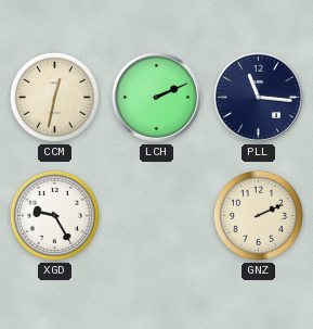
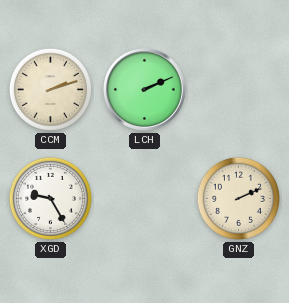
CCM: 12:32 -> 2:12 (50, 89)
PLL: 11:16 -> none (258, 97)
